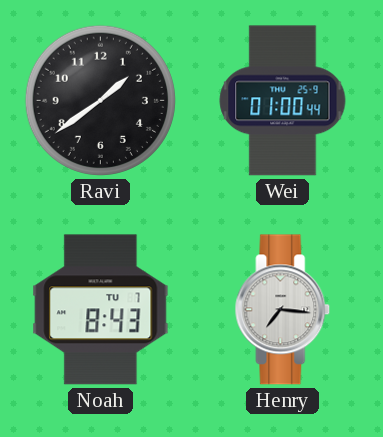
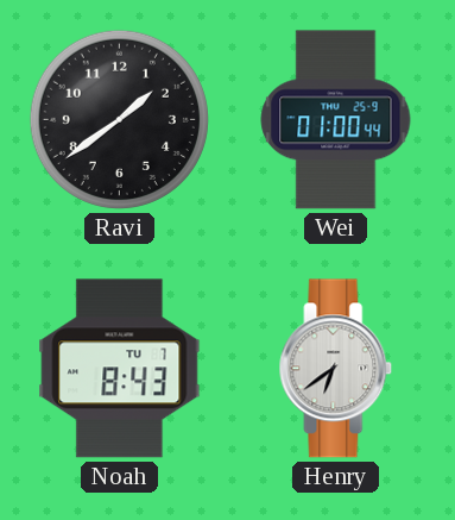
Henry: 7:16 -> 6:39 (336, 369)
